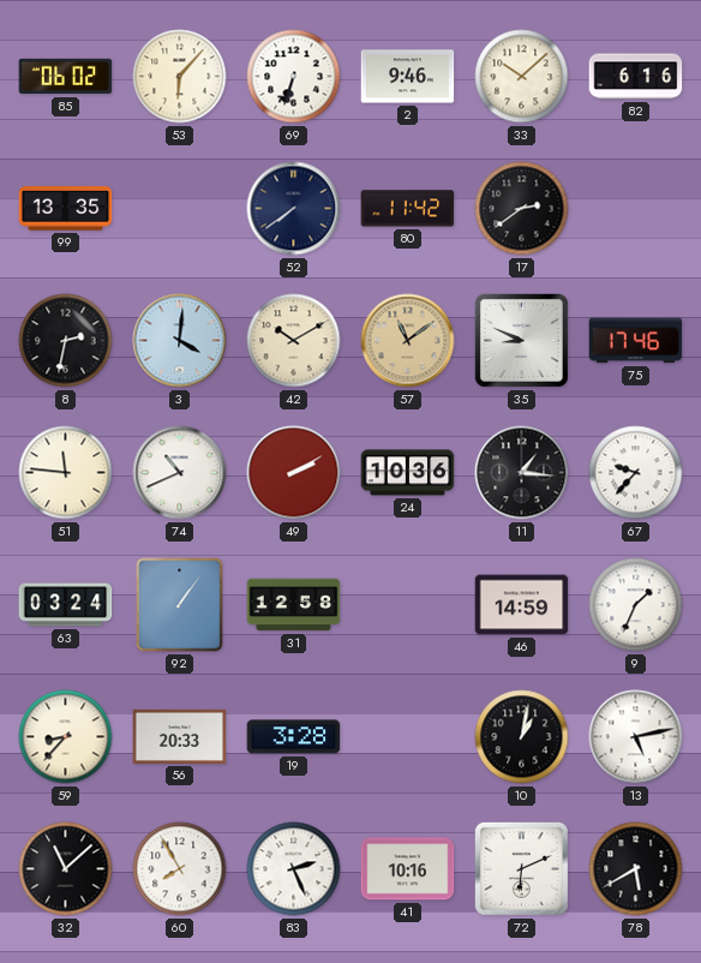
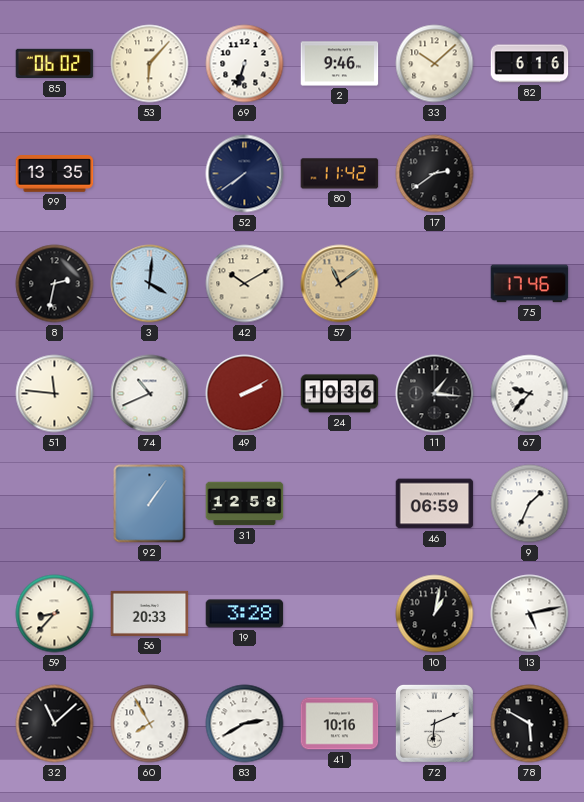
35: 8:49 -> none (521, 340)
63: 03:24 -> none (66, 605)
46: 14:59 -> 06:59 (435, 504)
83: 2:26 -> 2:40 (245, 724)
78: 5:40 -> 5:50 (530, 724)
